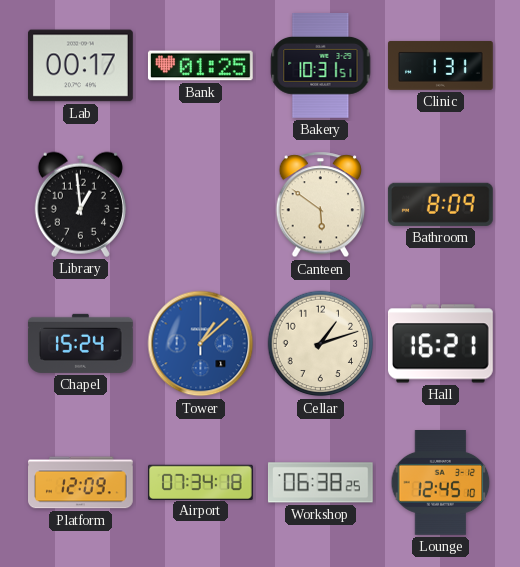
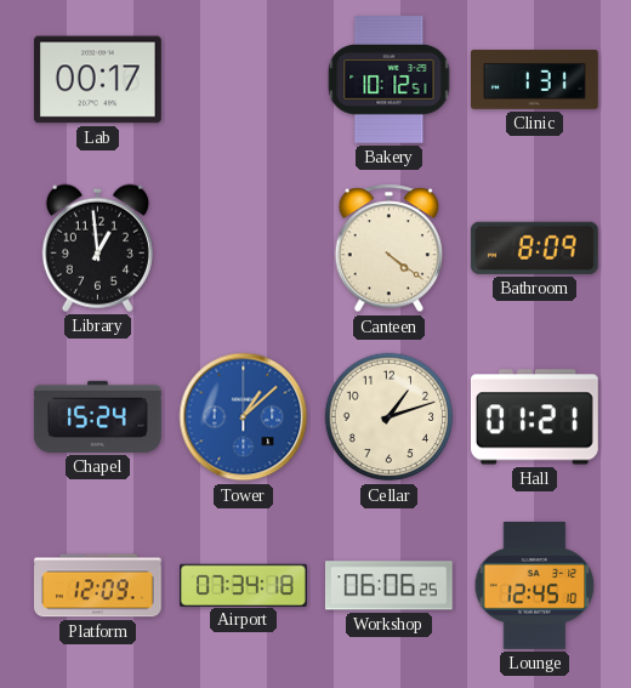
Bank: 01:25 -> none (200, 66)
Bakery: 10:31 -> 10:12 (390, 80)
Canteen: 5:51 -> 4:21 (390, 249)
Hall: 16:21 -> 01:21 (535, 417)
Workshop: 06:38 -> 06:06 (388, 586)
